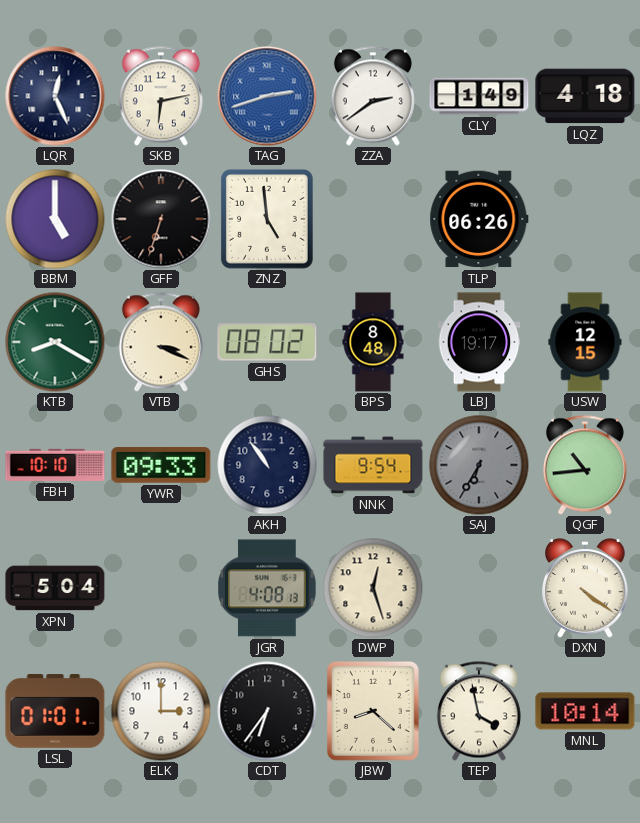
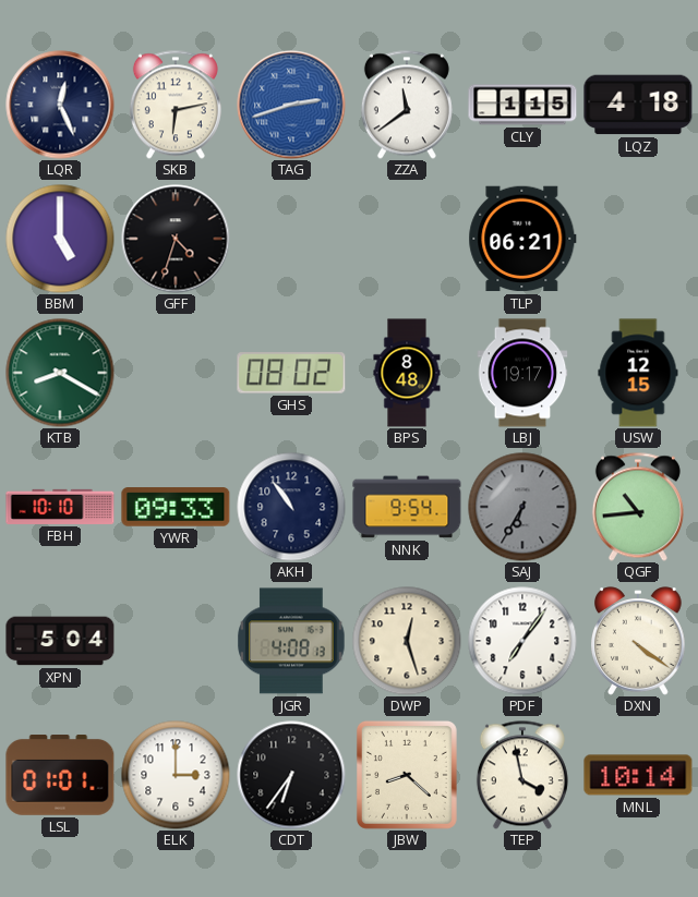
ZZA: 2:39 -> 11:39 (407, 105)
CLY: 1:49 -> 1:15 (522, 105)
GFF: 6:33 -> 4:33 (176, 239)
ZNZ: 4:59 -> none (267, 219)
TLP: 06:26 -> 06:21 (522, 239)
VTB: 3:19 -> none (161, 342)
PDF: none -> 7:06 (522, 641)
